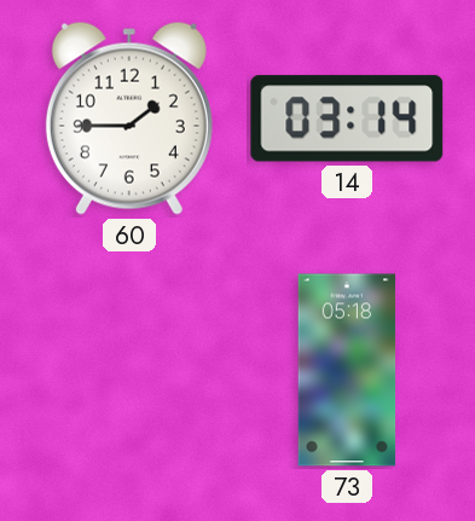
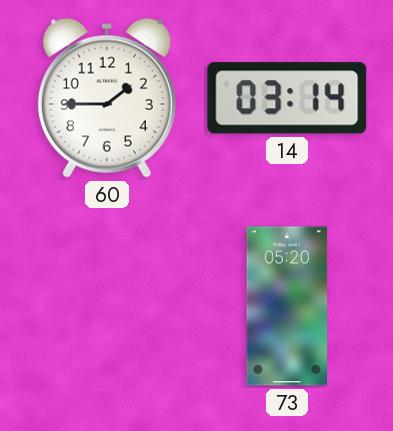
73: 05:18 -> 05:20 (287, 306)
